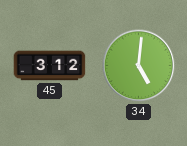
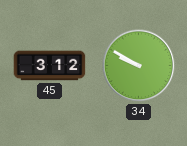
34: 5:01 -> 9:50 (139, 66)
